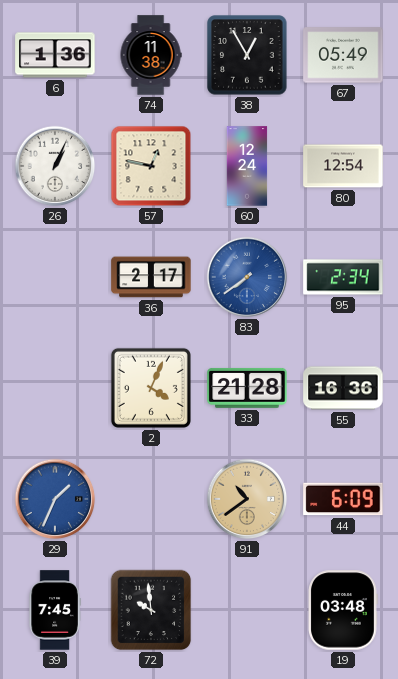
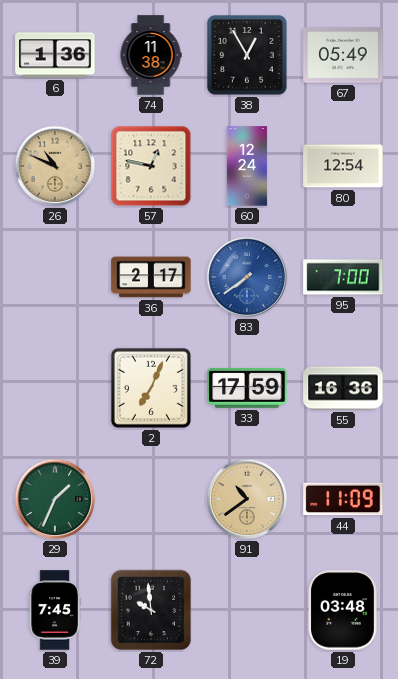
26: 1:04 -> 10:49 (55, 166)
26 dial: white -> champagne (55, 166)
95: 2:34 -> 7:00 (343, 277)
2: 4:04 -> 7:04 (151, 388)
33: 21:28 -> 17:59 (247, 388)
29 dial: blue -> green (55, 499)
44: 6:09 -> 11:09 (343, 499)
